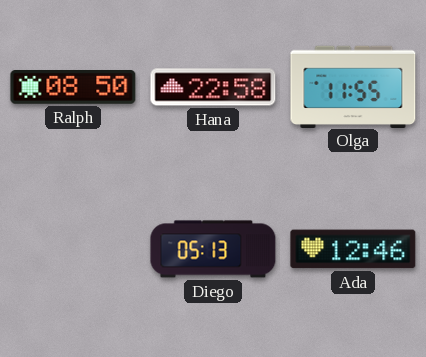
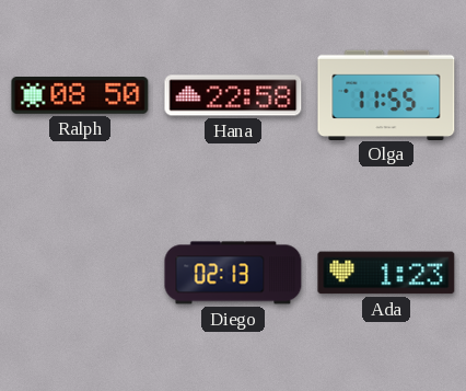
Diego: 05:13 -> 02:13 (233, 273)
Ada: 12:46 -> 1:23 (386, 273)
